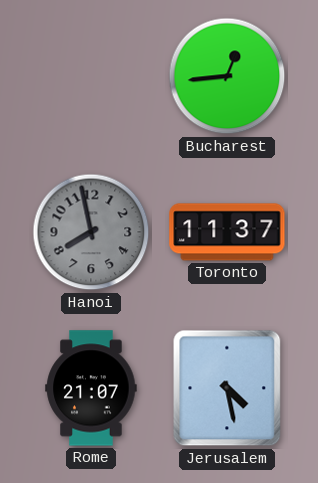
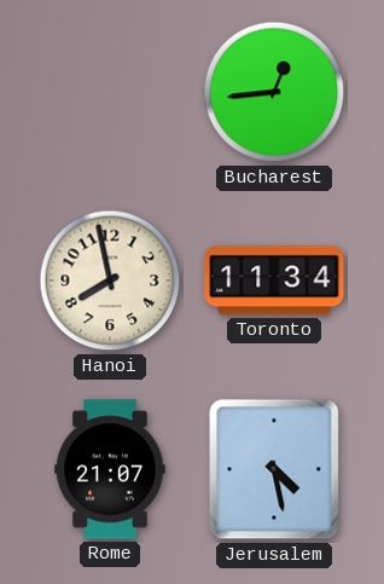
Hanoi dial: grey -> cream (110, 281)
Toronto: 11:37 -> 11:34 (274, 281)
